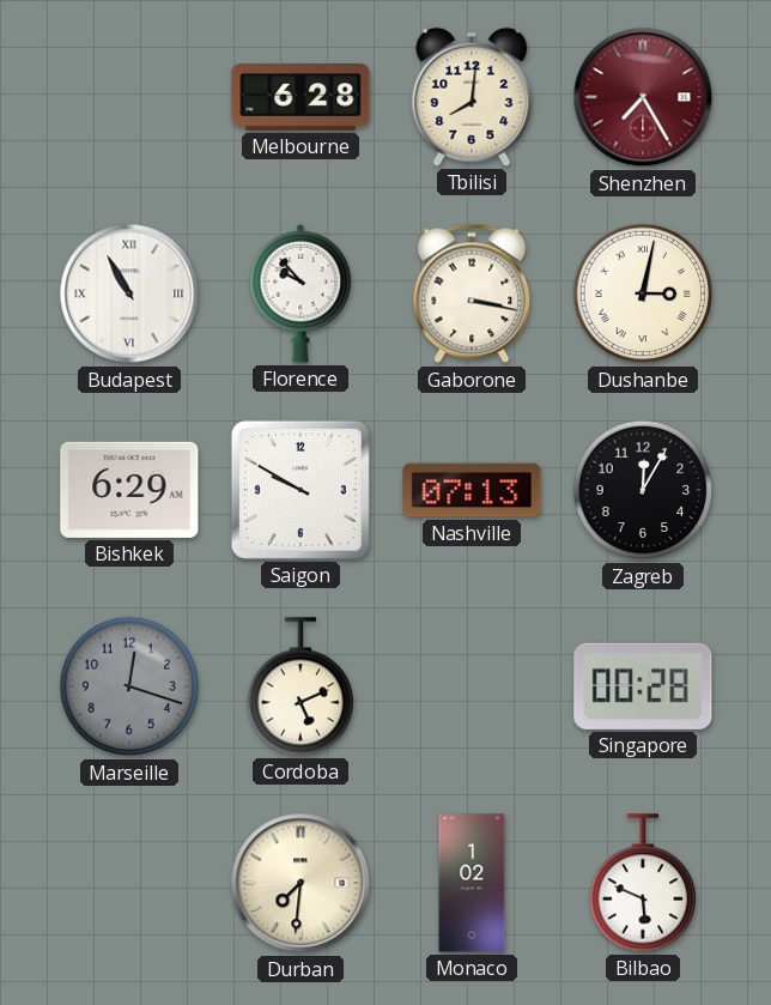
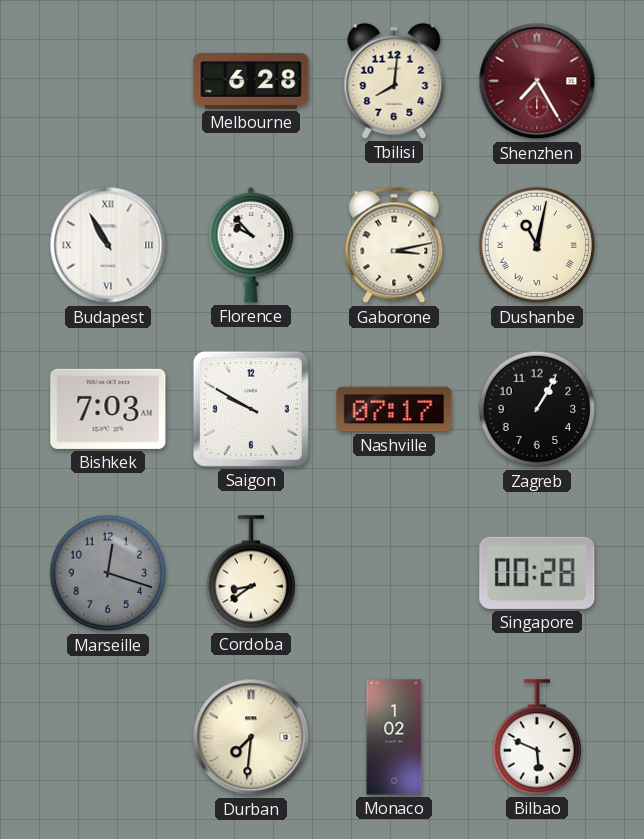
Gaborone: 3:17 -> 3:13 (394, 245)
Dushanbe: 3:02 -> 11:02 (537, 245)
Bishkek: 6:29 -> 7:03 (108, 409)
Nashville: 07:13 -> 07:17 (394, 409)
Zagreb: 12:05 -> 1:05 (537, 409)
Cordoba: 5:11 -> 8:39 (250, 573)
